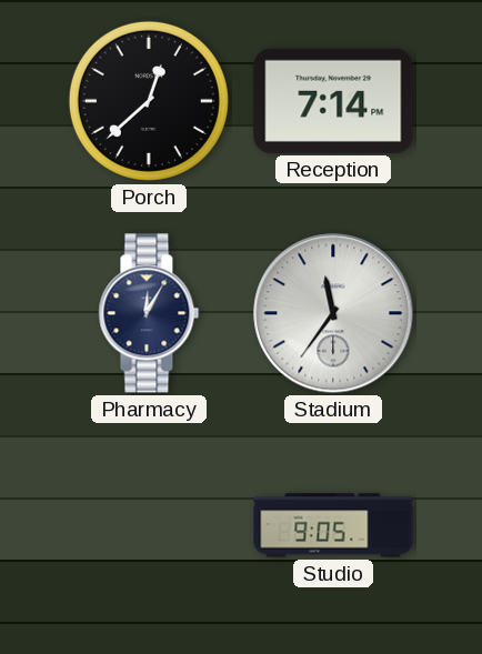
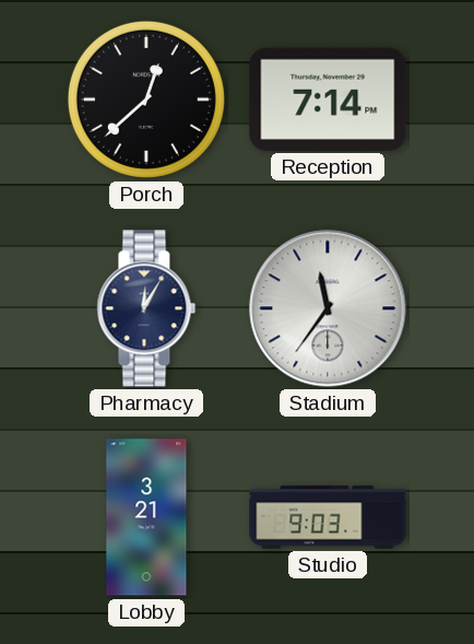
Lobby: none -> 3:21 (146, 517)
Studio: 9:05 -> 9:03 (328, 517)
